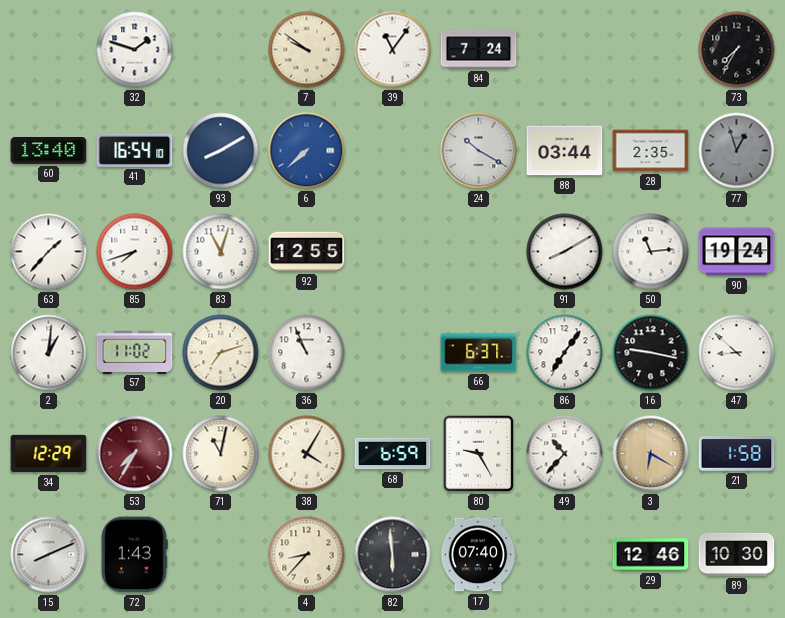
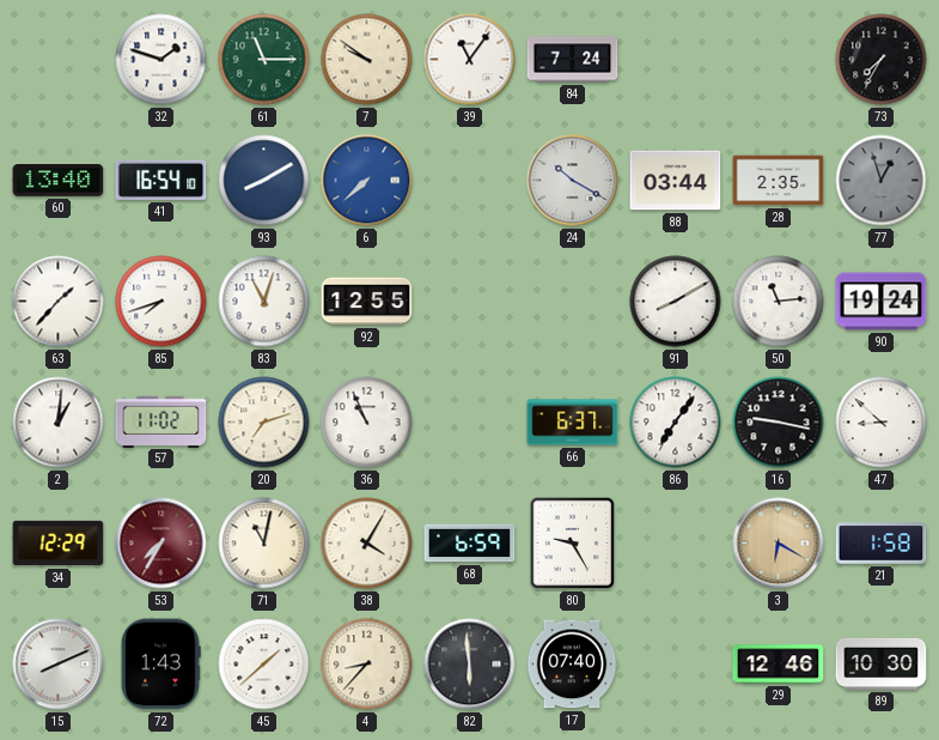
61: none -> 11:15 (264, 60)
49: 10:37 -> none (565, 454)
45: none -> 1:38 (264, 665)
